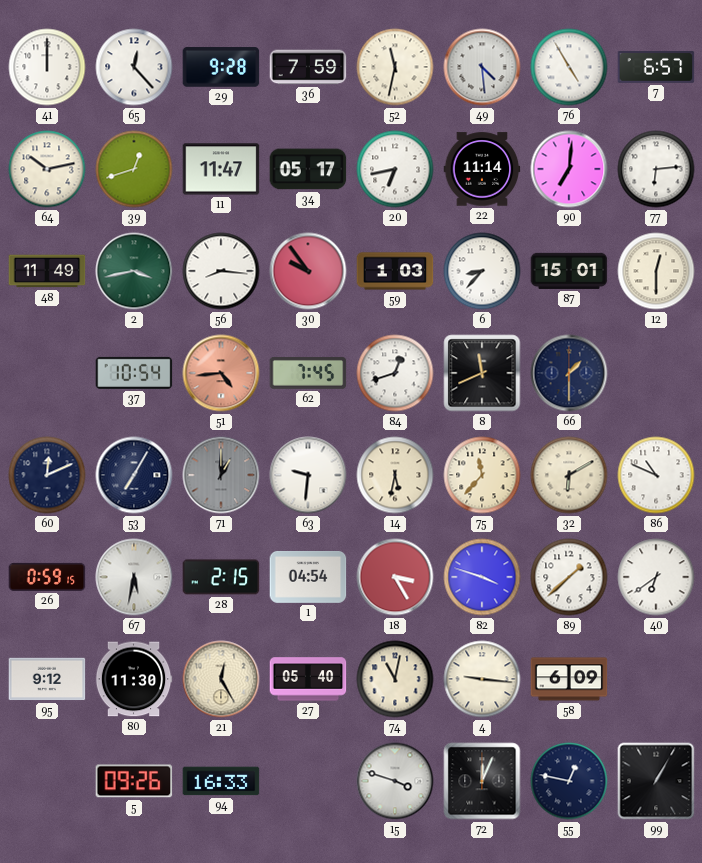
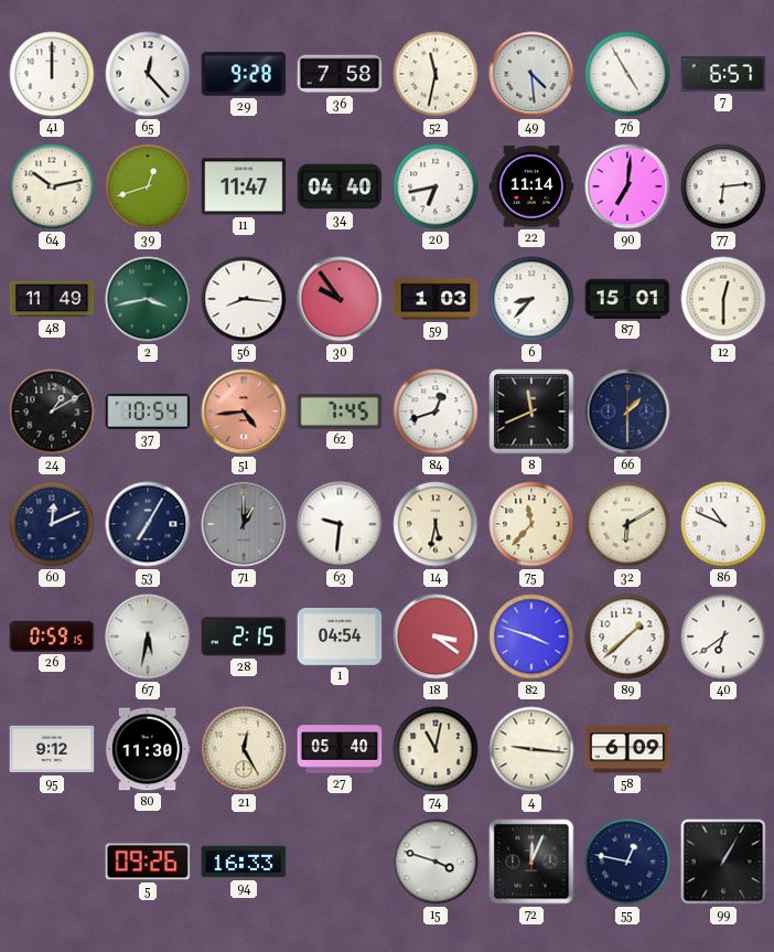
36: 7:59 -> 7:58 (340, 74)
34: 05:17 -> 04:40 (340, 186)
24: none -> 1:10 (52, 411)
18: 3:25 -> 3:21 (436, 637)
